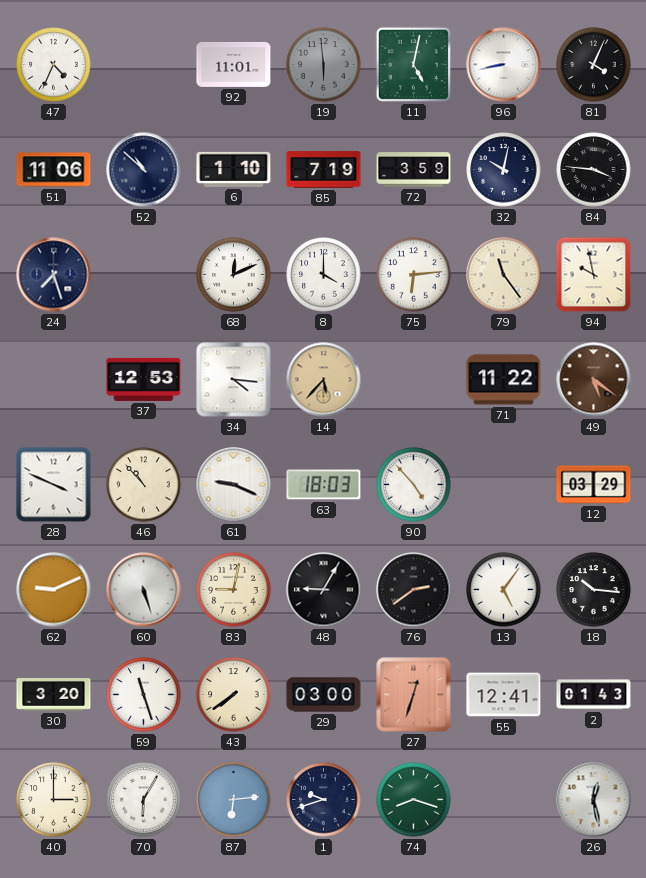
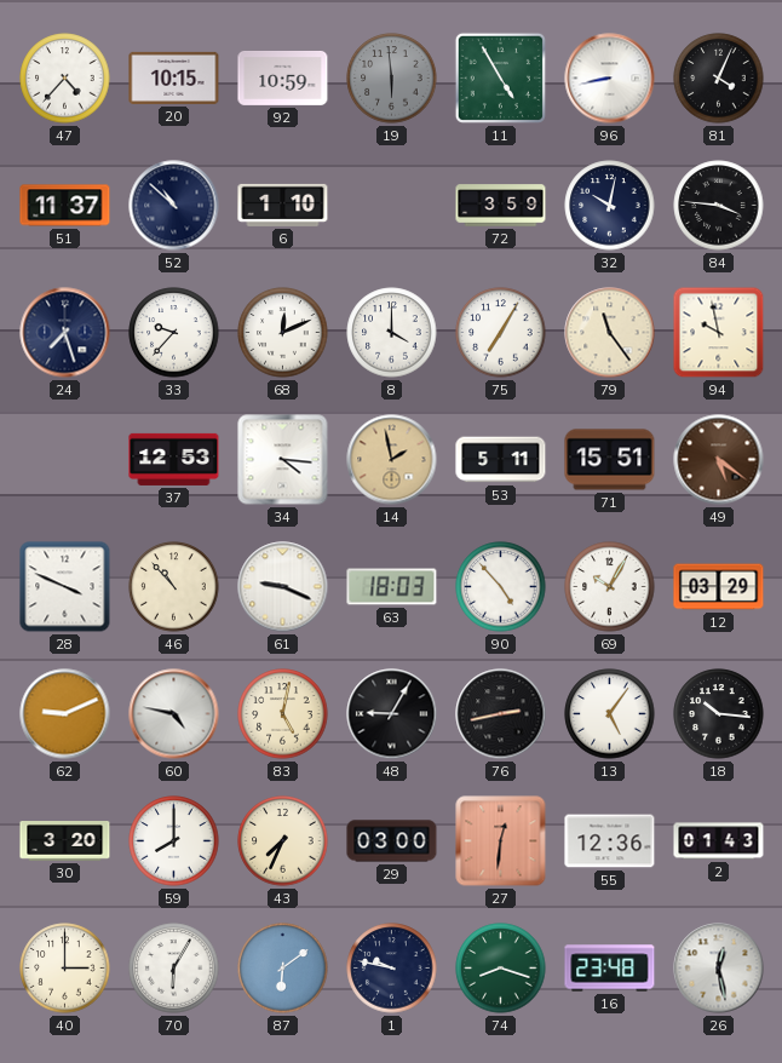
47: 4:34 -> 4:37 (65, 79)
20: none -> 10:15 (174, 77)
92: 11:01 -> 10:59 (283, 77)
11: 5:02 -> 4:55 (500, 77)
51: 11:06 -> 11:37 (65, 206)
85: 7:19 -> none (324, 170)
33: none -> 9:37 (174, 333)
75: 6:14 -> 7:05 (501, 333)
14: 5:37 -> 1:58 (392, 460)
53: none -> 5:11 (501, 460)
71: 11:22 -> 15:51 (610, 460)
69: none -> 10:05 (610, 587)
60: 5:27 -> 4:47 (174, 714)
83: 9:02 -> 5:02 (283, 714)
76: 2:39 -> 2:43 (501, 714)
59: 11:27 -> 8:00 (174, 841)
43: 7:39 -> 7:34 (283, 841)
27: 12:33 -> 12:31 (501, 841)
55: 12:41 -> 12:36 (610, 841)
87: 6:14 -> 6:09 (283, 969)
1: 9:42 -> 9:47 (392, 969)
16: none -> 23:48 (610, 969)
